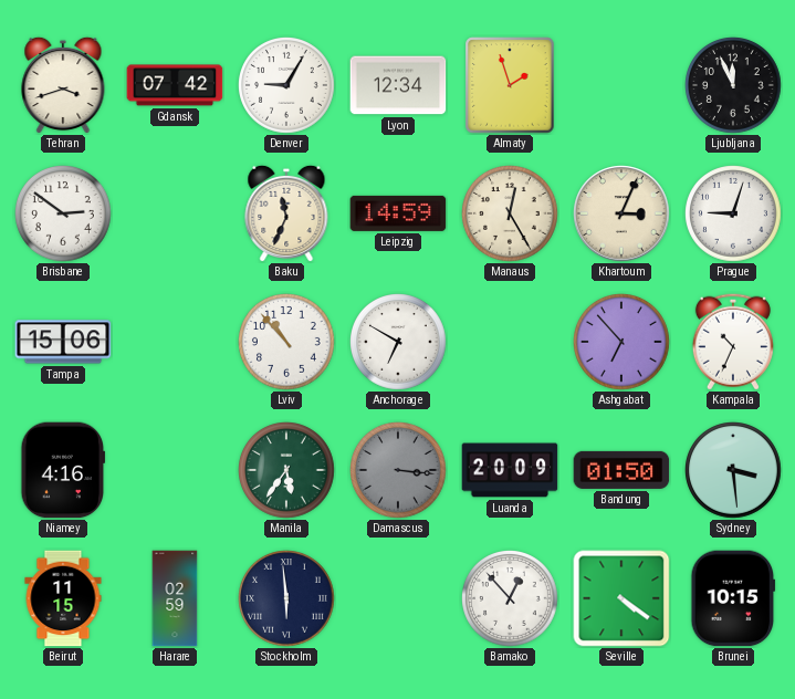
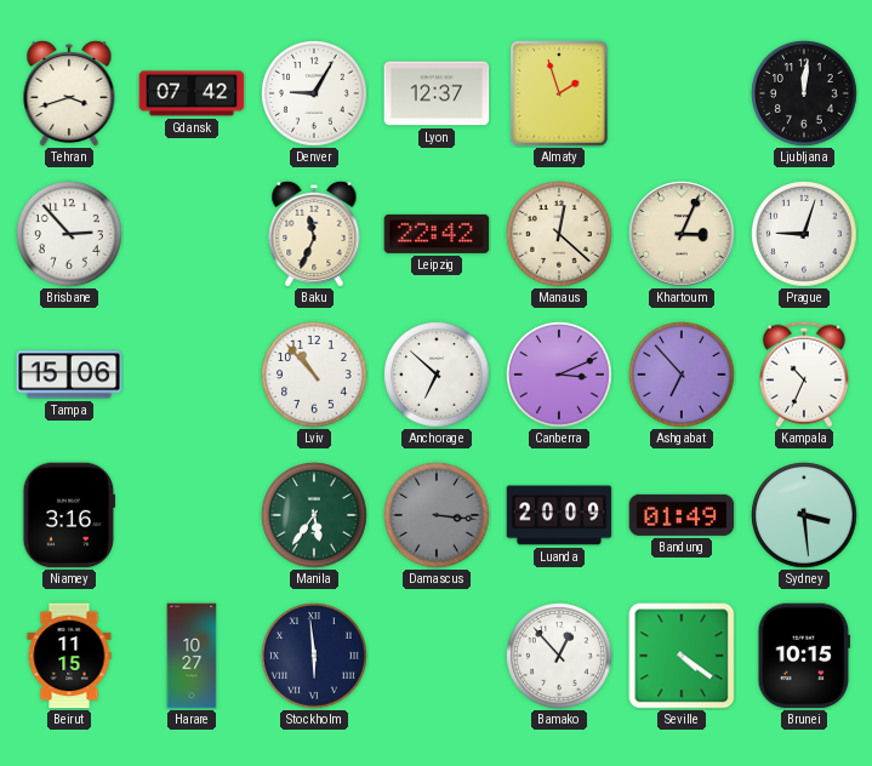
Lyon: 12:34 -> 12:37 (437, 93)
Ljubljana: 11:56 -> 12:01 (805, 95)
Brisbane: 2:51 -> 2:53 (70, 235)
Leipzig: 14:59 -> 22:42 (437, 234)
Manaus: 12:25 -> 12:22 (560, 235)
Anchorage: 6:50 -> 6:52 (438, 376)
Canberra: none -> 3:11 (560, 376)
Niamey: 4:16 -> 3:16 (68, 515)
Bandung: 01:50 -> 01:49 (682, 515)
Harare: 02:59 -> 10:27 (192, 656)
